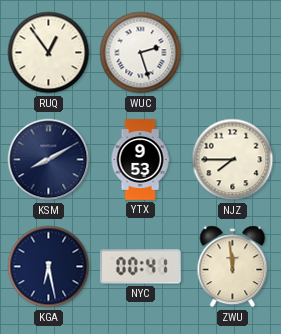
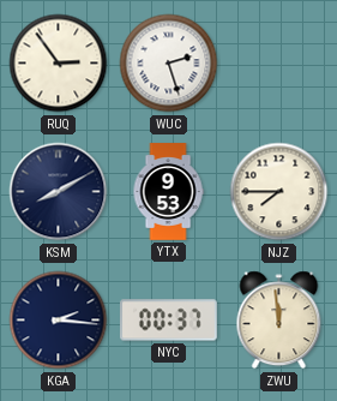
RUQ: 12:54 -> 2:54 (59, 64)
KGA: 6:28 -> 2:16 (59, 321)
NYC: 00:41 -> 00:37 (169, 321)
